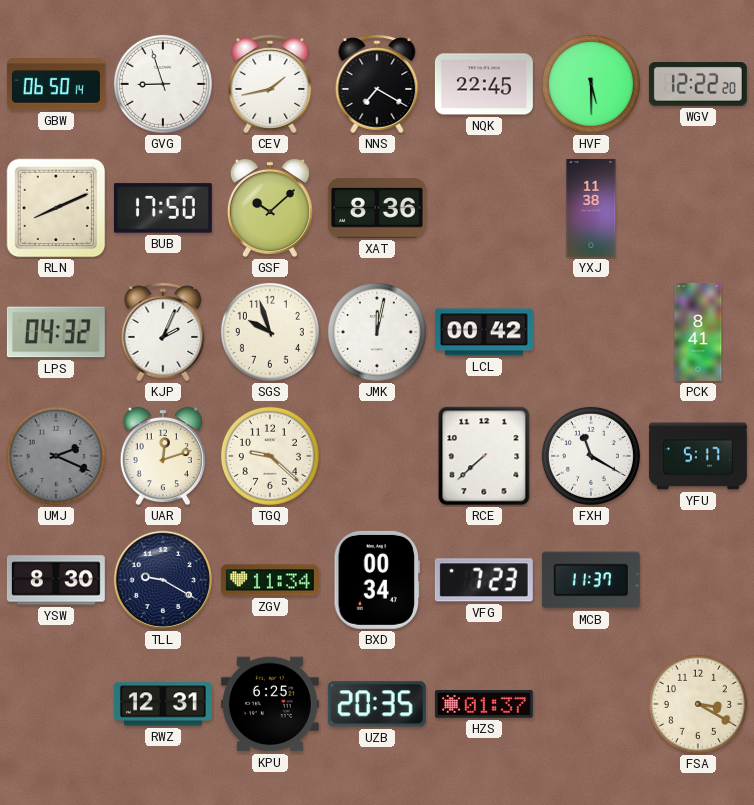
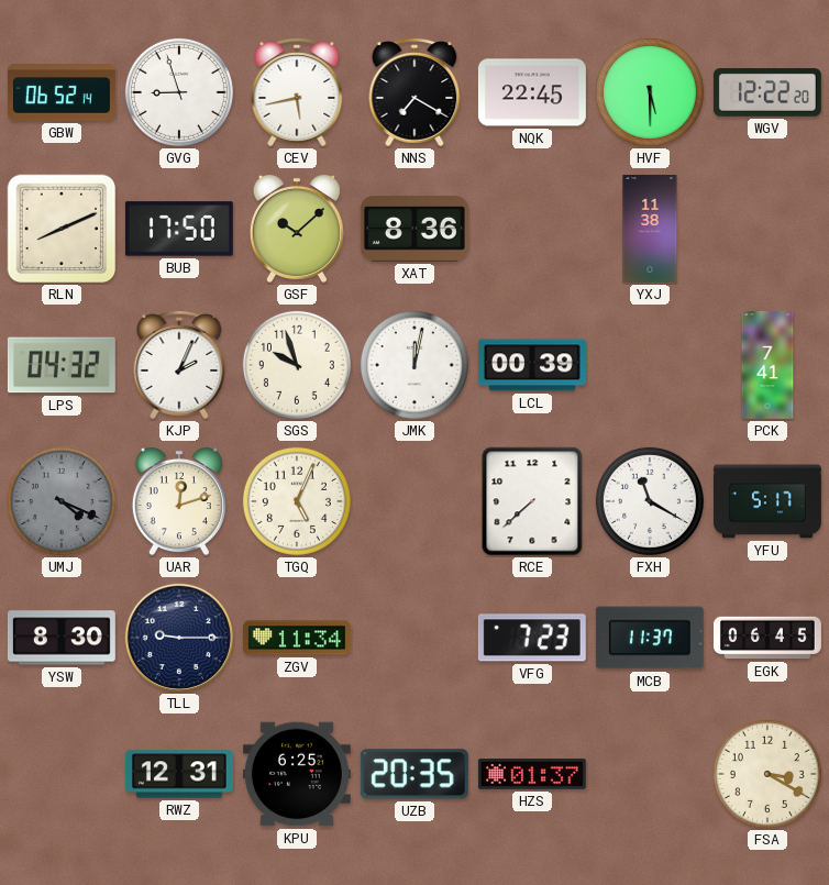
GBW: 06:50 -> 06:52 (62, 92)
CEV: 1:43 -> 5:43 (297, 92)
LCL: 00:42 -> 00:39 (532, 365)
PCK: 8:41 -> 7:41 (767, 365)
UMJ: 2:19 -> 4:19 (62, 501)
TGQ: 9:22 -> 5:04 (297, 501)
TLL: 9:20 -> 9:15 (179, 638)
BXD: 00:34 -> none (377, 580)
EGK: none -> 06:45 (767, 638)
